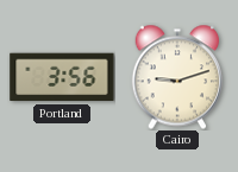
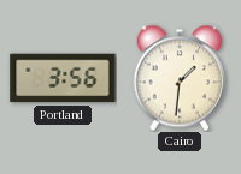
Cairo: 9:12 -> 1:31 (178, 78)
